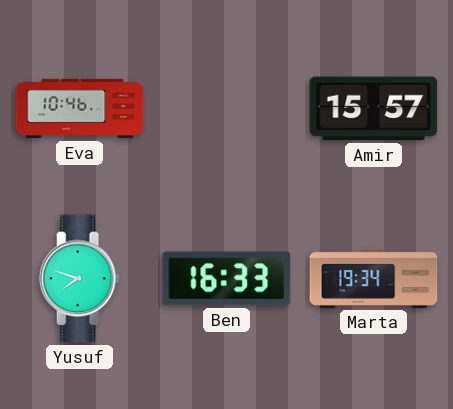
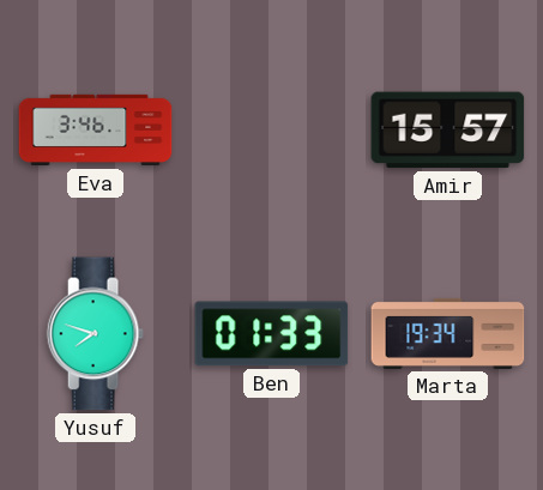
Eva: 10:46 -> 3:46 (96, 131)
Ben: 16:33 -> 01:33 (272, 334)
